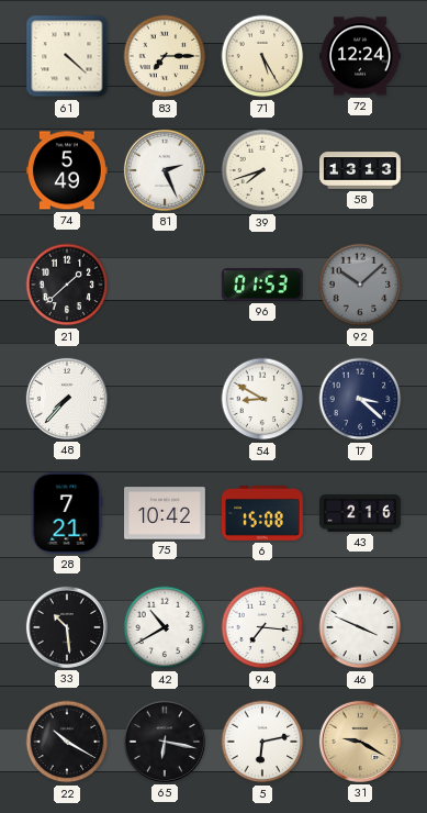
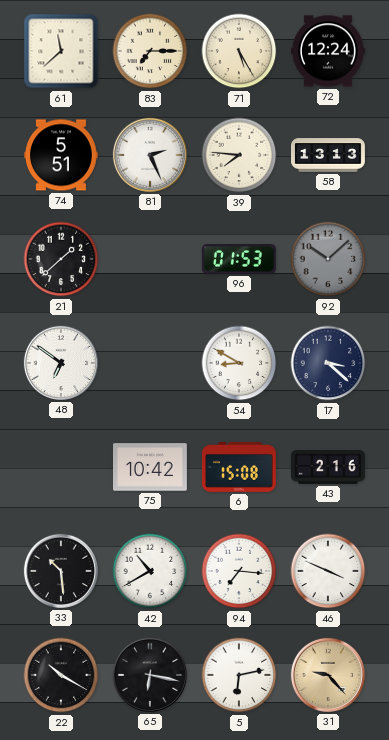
61: 4:22 -> 11:38 (61, 51)
74: 5:49 -> 5:51 (61, 155)
39: 7:42 -> 7:46 (239, 155)
48: 7:37 -> 6:51 (61, 363)
28: 7:21 -> none (67, 513)
31: 9:20 -> 9:23 (328, 675)
